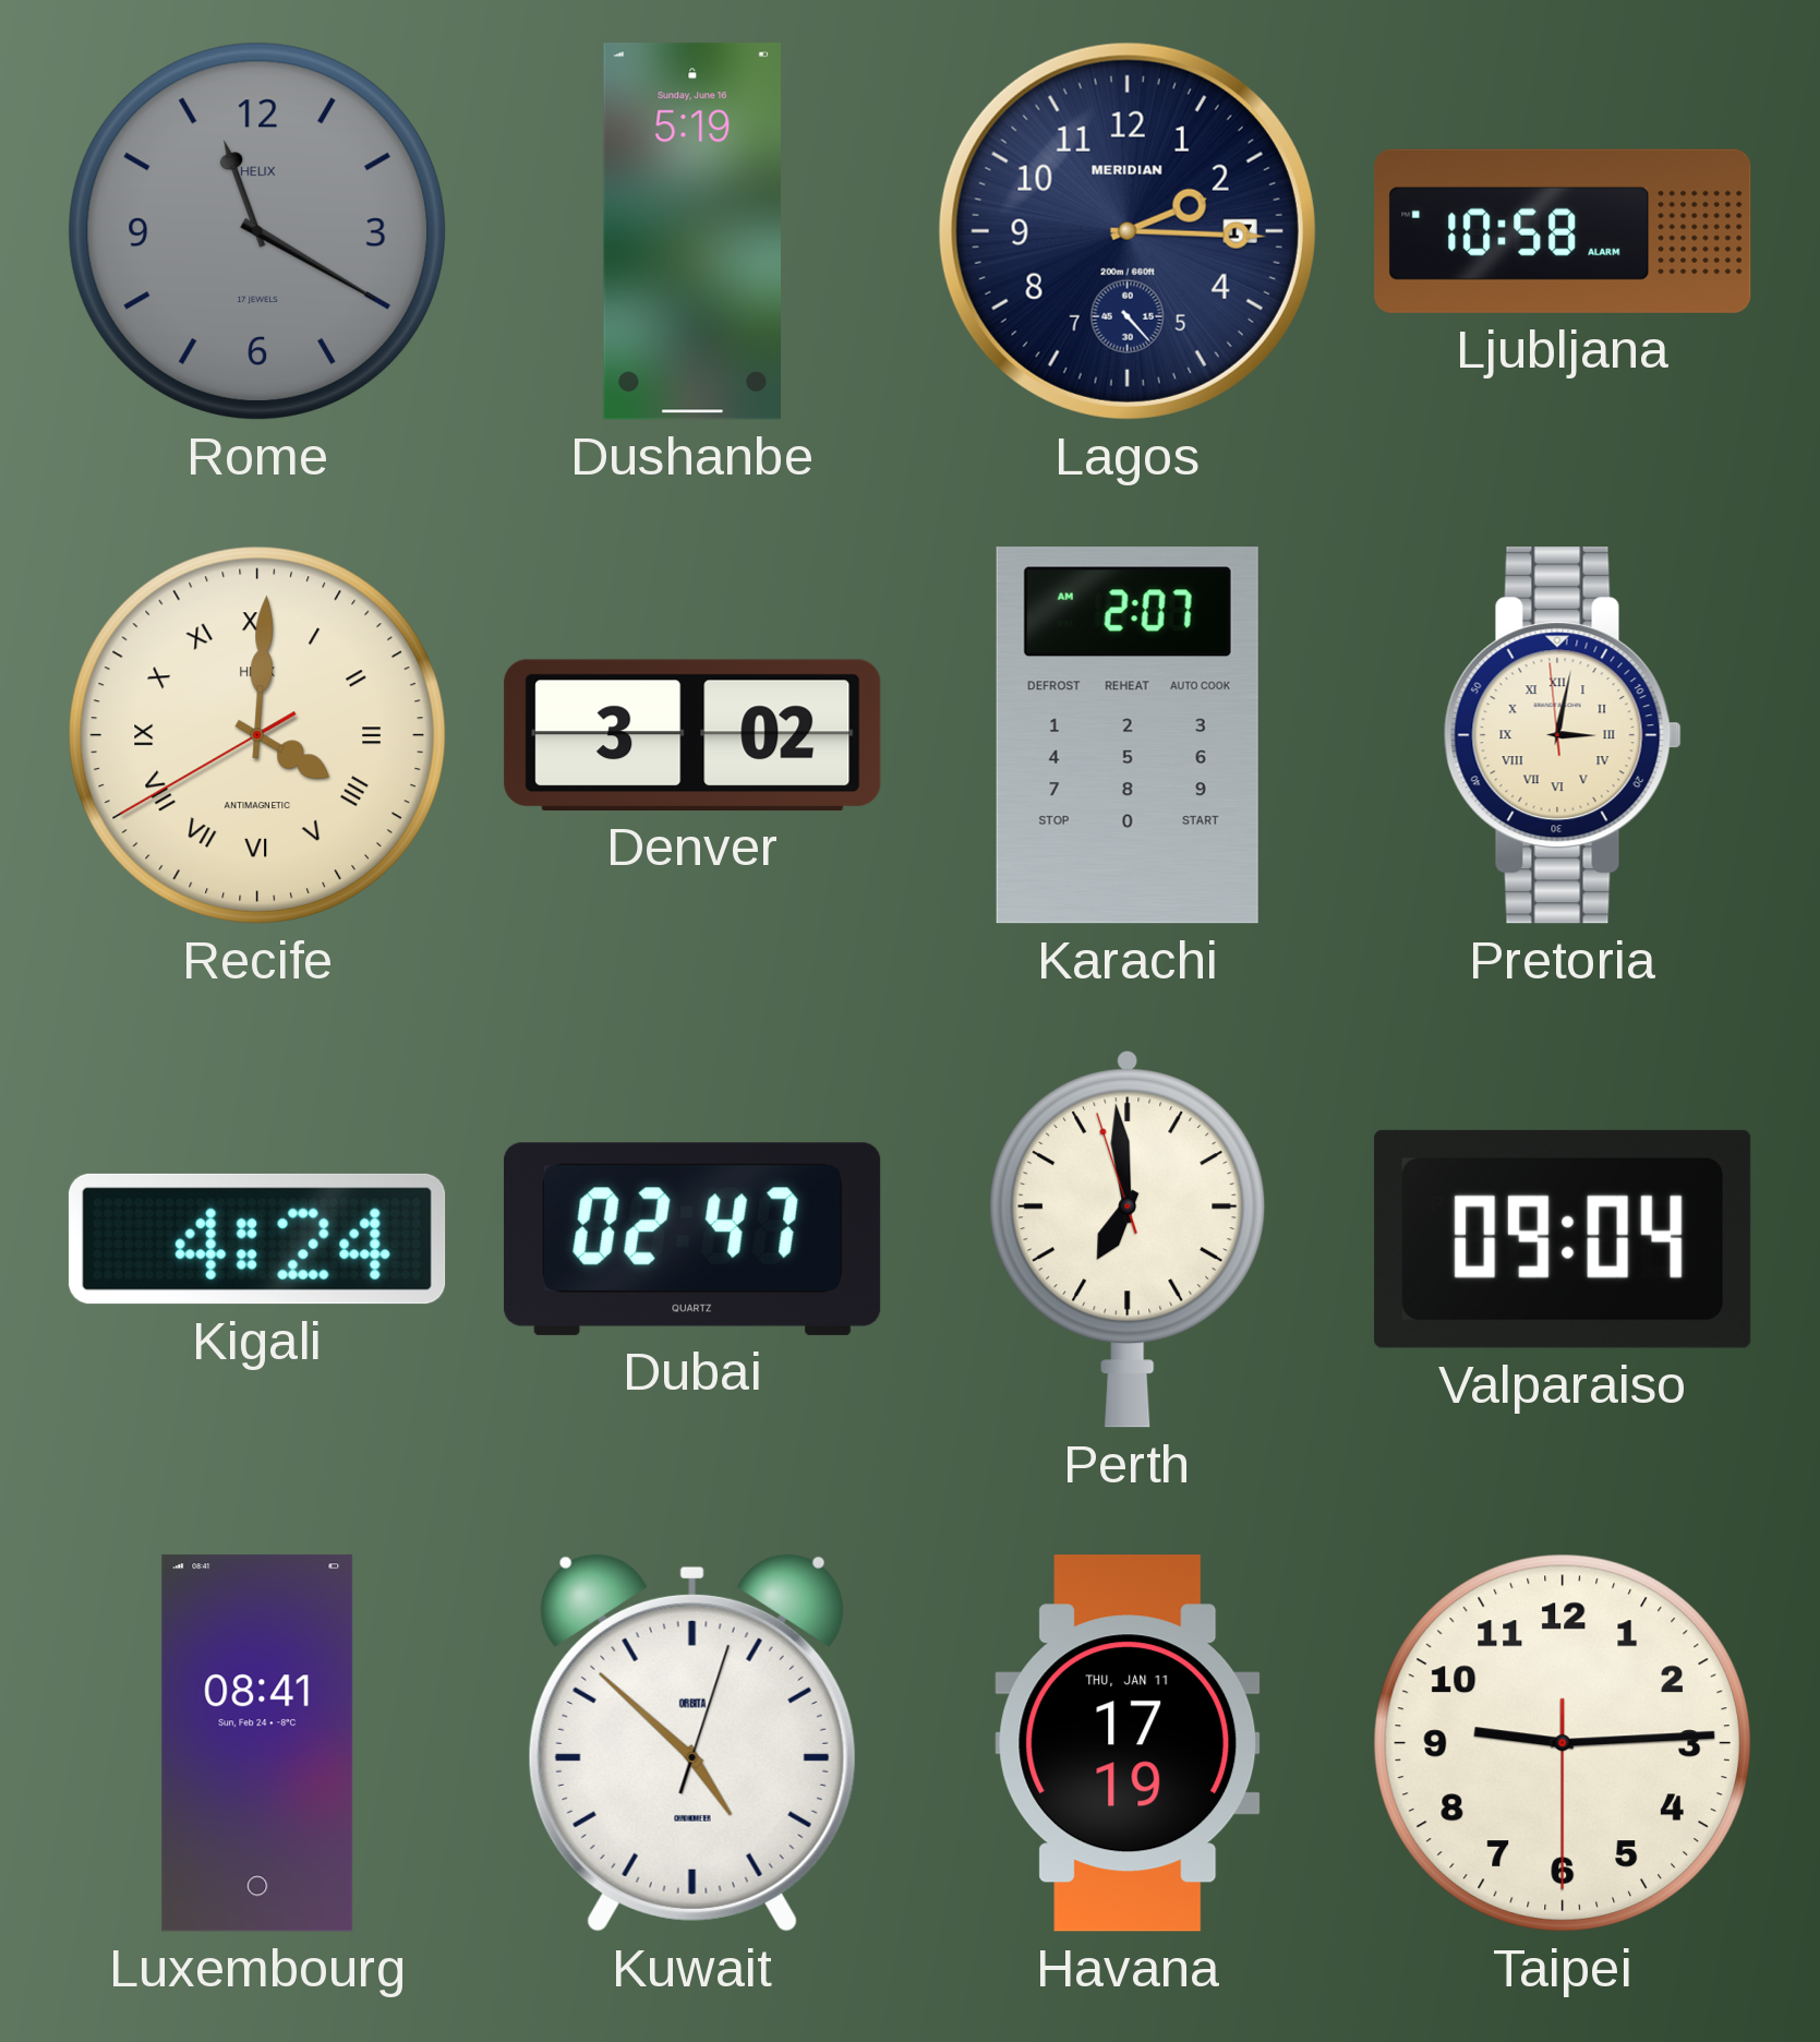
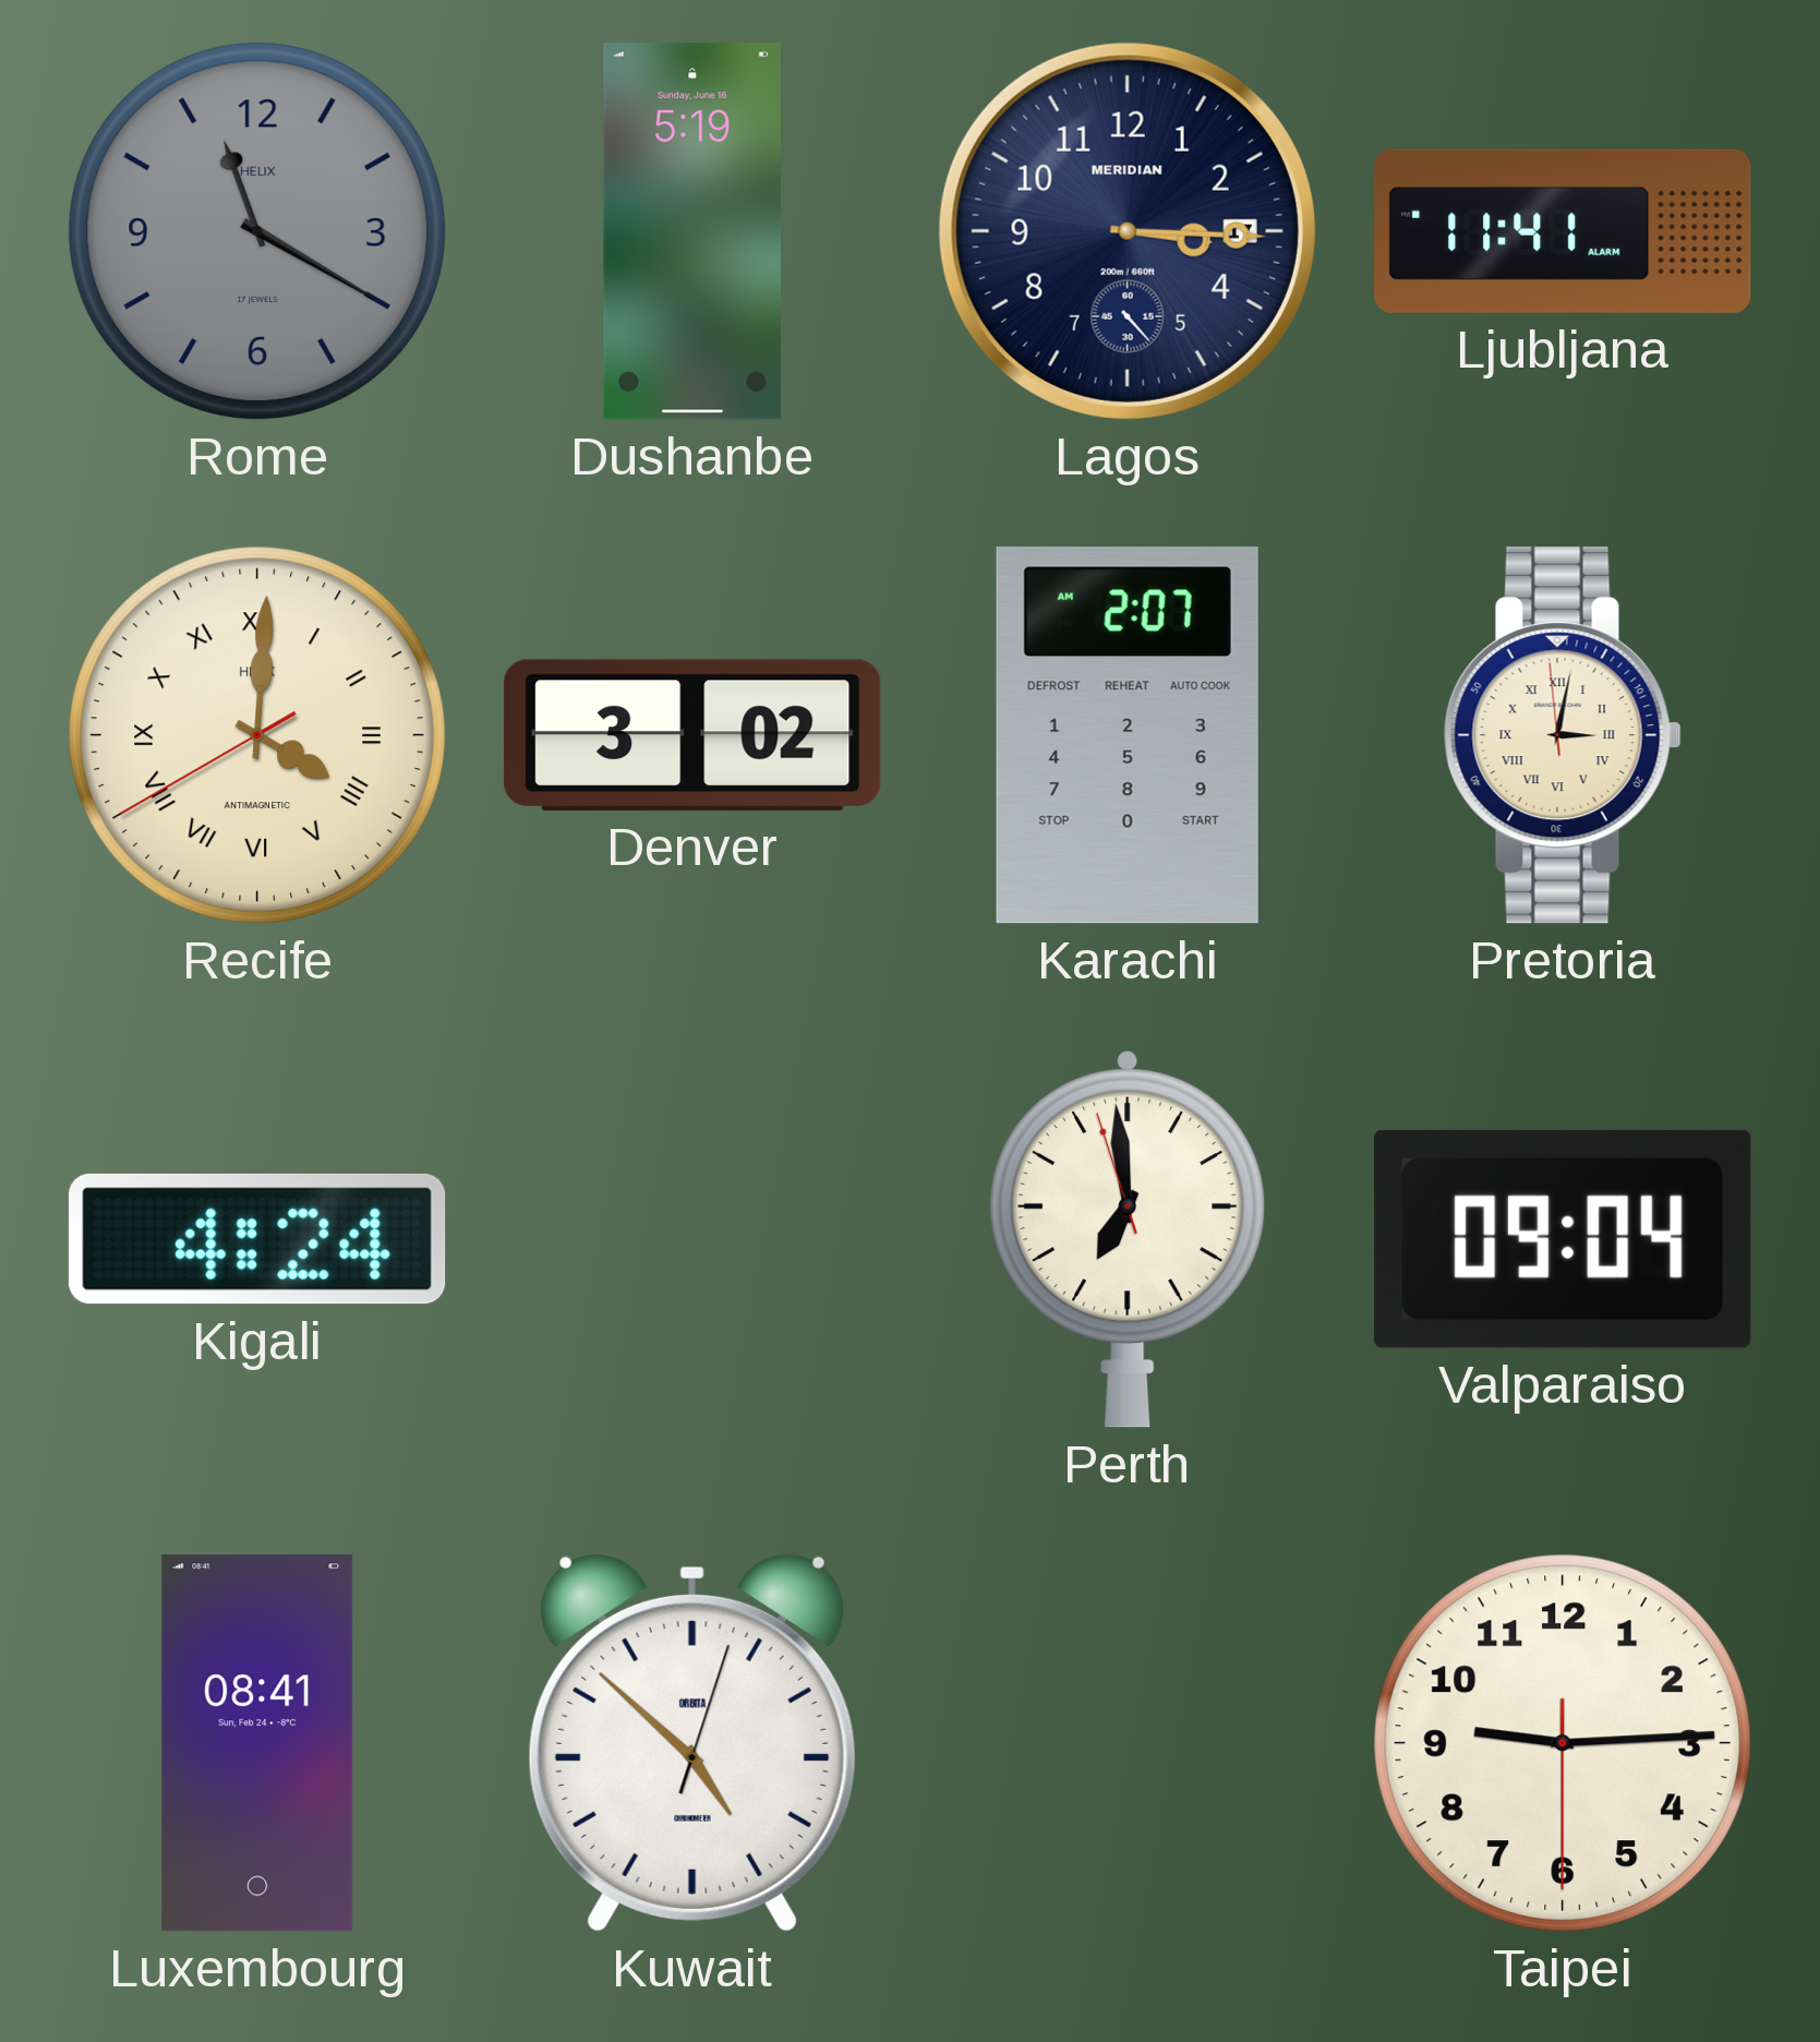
Lagos: 2:15 -> 3:15 (1128, 231)
Ljubljana: 10:58 -> 11:41 (1563, 231)
Dubai: 02:47 -> none (692, 1239)
Havana: 17:19 -> none (1128, 1743)
